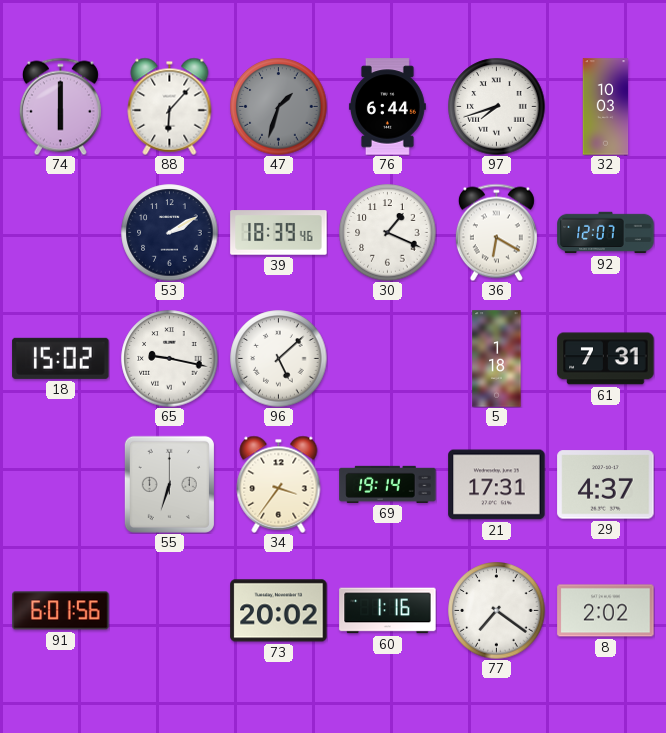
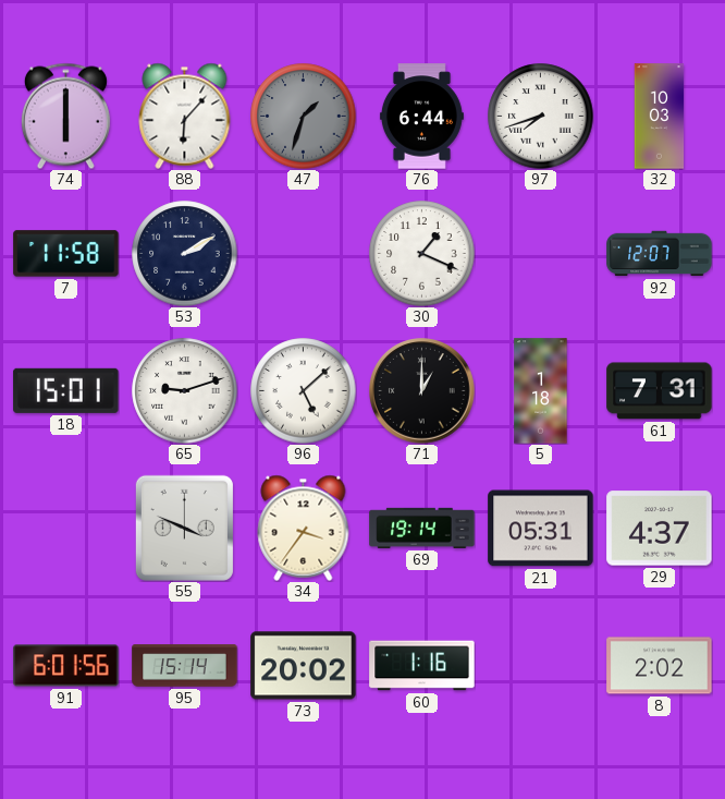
7: none -> 11:58 (66, 254)
39: 18:39 -> none (279, 233)
36: 6:20 -> none (496, 232)
18: 15:02 -> 15:01 (66, 390)
65: 9:17 -> 9:12 (185, 391)
71: none -> 1:00 (422, 391)
55: 6:33 -> 3:49 (184, 528)
21: 17:31 -> 05:31 (541, 529)
95: none -> 15:14 (185, 666)
77: 7:21 -> none (497, 611)
